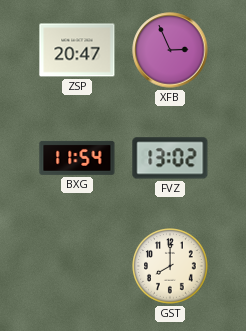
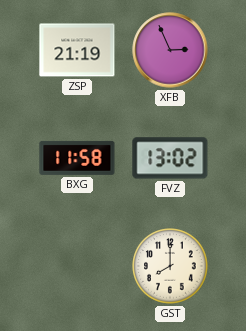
ZSP: 20:47 -> 21:19 (77, 50)
BXG: 11:54 -> 11:58 (77, 158)
